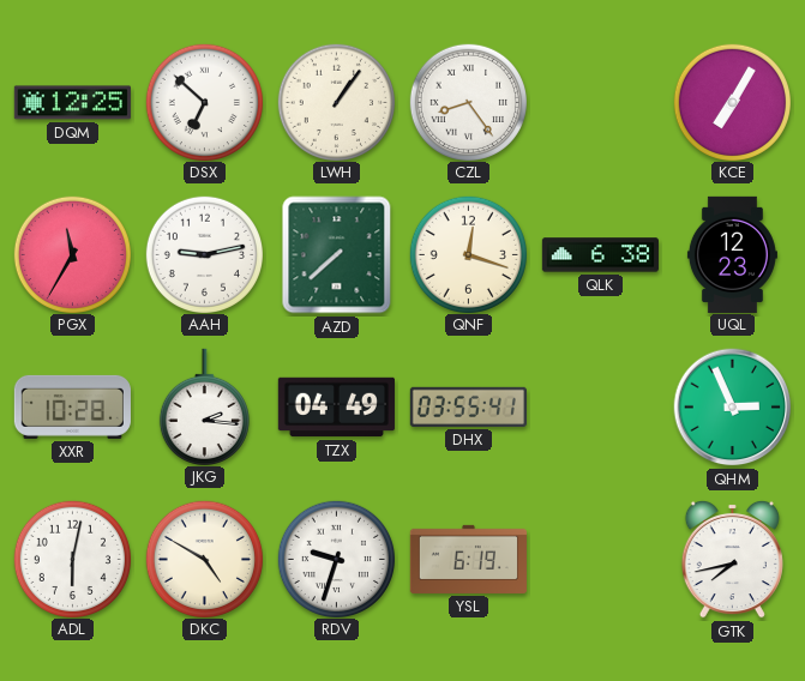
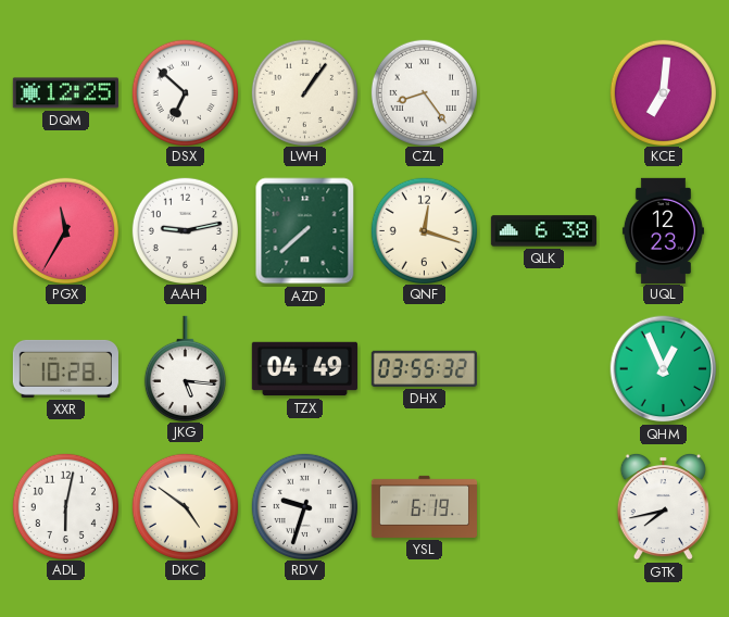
KCE: 7:05 -> 7:01 (663, 92)
JKG: 2:16 -> 5:16 (185, 368)
DHX: 03:55:41 -> 03:55:32 (424, 368)
QHM: 2:56 -> 12:56 (664, 369)
DKC: 4:50 -> 4:51 (185, 506)
